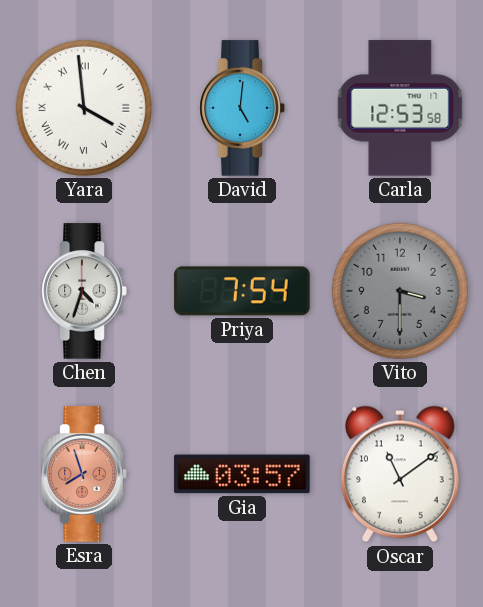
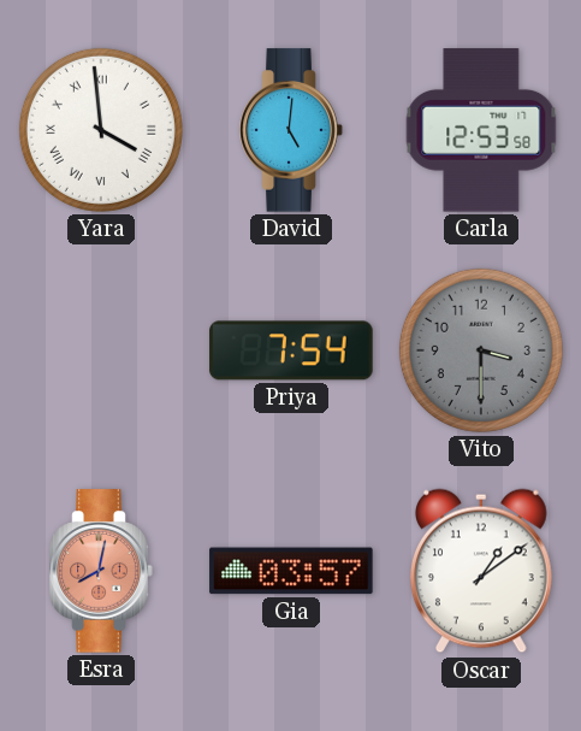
Chen: 4:33 -> none (84, 291)
Esra: 7:57 -> 8:02 (101, 571)
Oscar: 11:09 -> 1:09 (482, 571)
